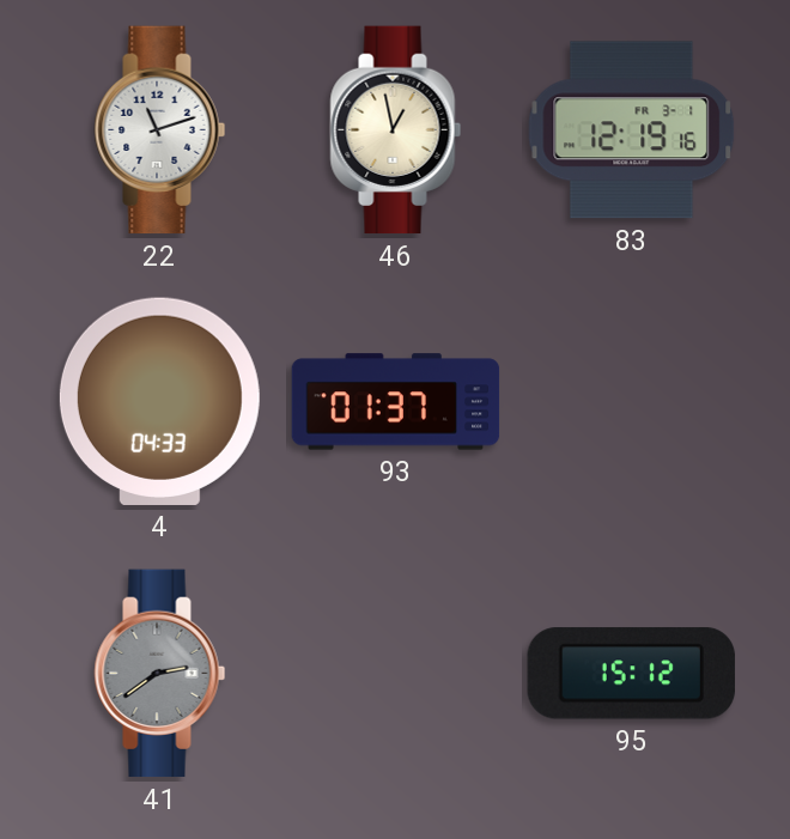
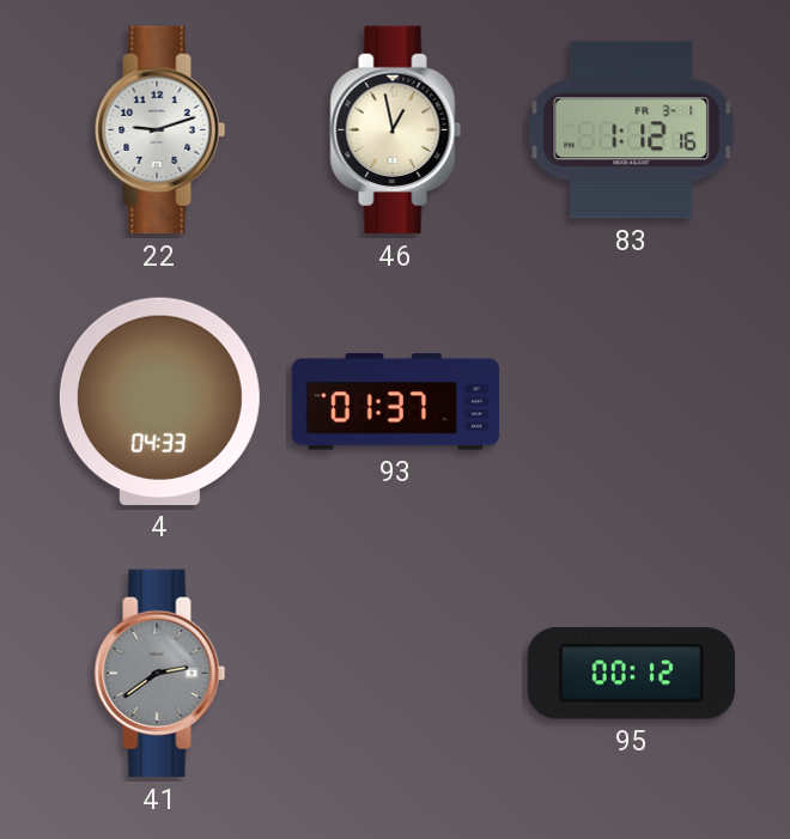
22: 11:12 -> 9:12 (160, 130)
83: 12:19 -> 1:12 (632, 130)
95: 15:12 -> 00:12 (631, 674)
